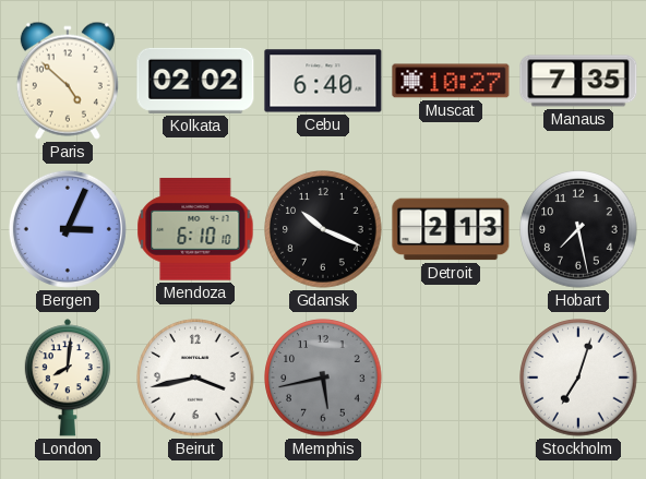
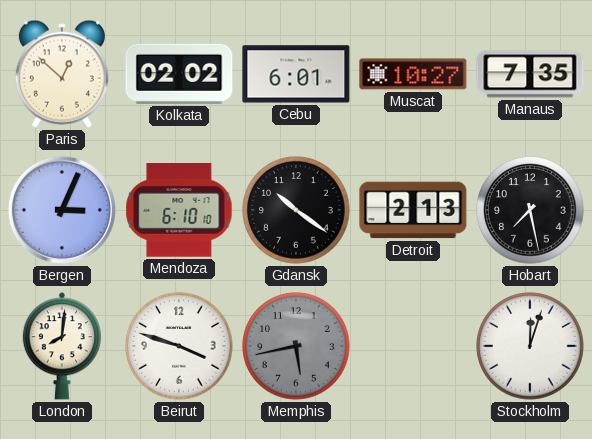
Paris: 4:52 -> 12:52 (62, 74)
Cebu: 6:40 -> 6:01 (296, 74)
Gdansk: 10:19 -> 10:21 (296, 210)
Beirut: 3:43 -> 3:48 (179, 346)
Stockholm: 7:03 -> 12:03 (530, 346)
